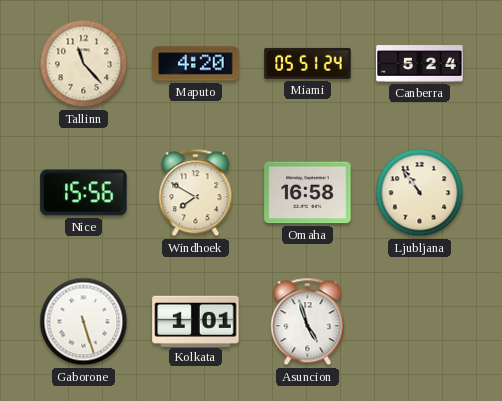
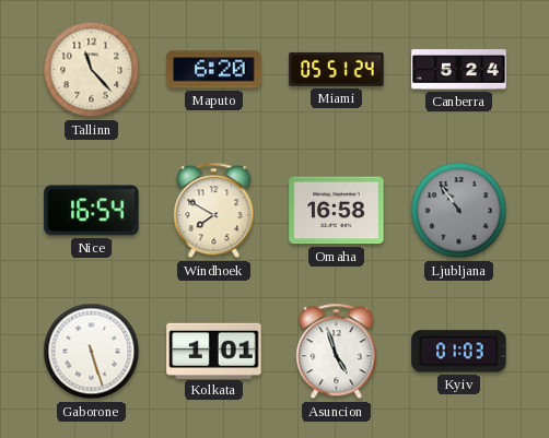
Maputo: 4:20 -> 6:20 (214, 70)
Nice: 15:56 -> 16:54 (92, 211)
Ljubljana dial: cream -> grey (459, 211)
Kyiv: none -> 01:03 (459, 352)
